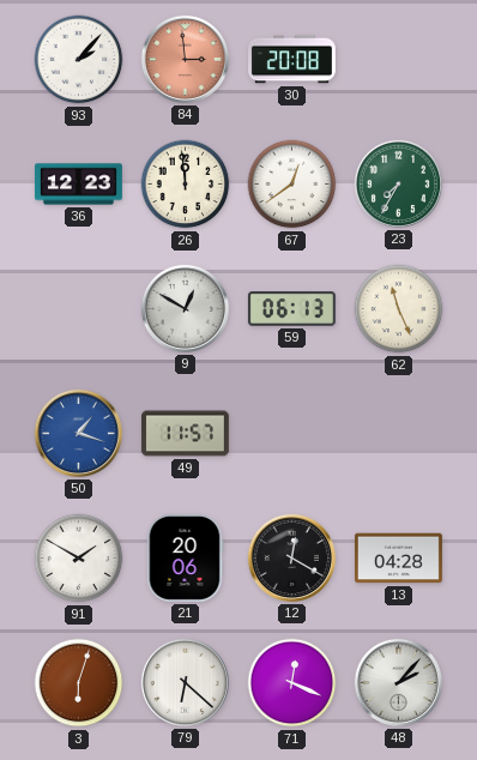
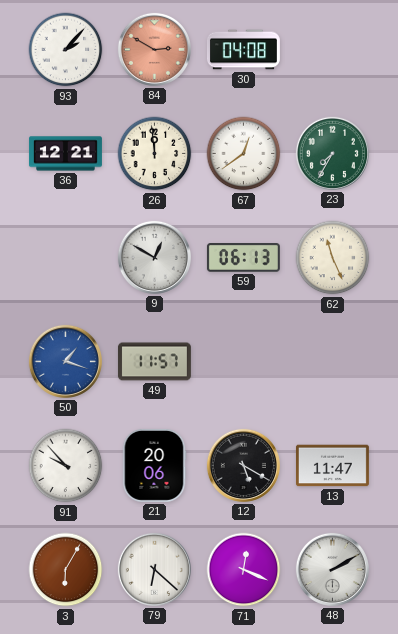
84: 2:59 -> 2:50 (154, 49)
30: 20:08 -> 04:08 (243, 50)
36: 12:23 -> 12:21 (65, 154)
91: 1:50 -> 9:53 (66, 466)
12: 12:20 -> 5:20 (243, 465)
13: 04:28 -> 11:47 (332, 466)
3: 6:03 -> 6:05 (66, 570)
48: 2:07 -> 2:10 (332, 569)
